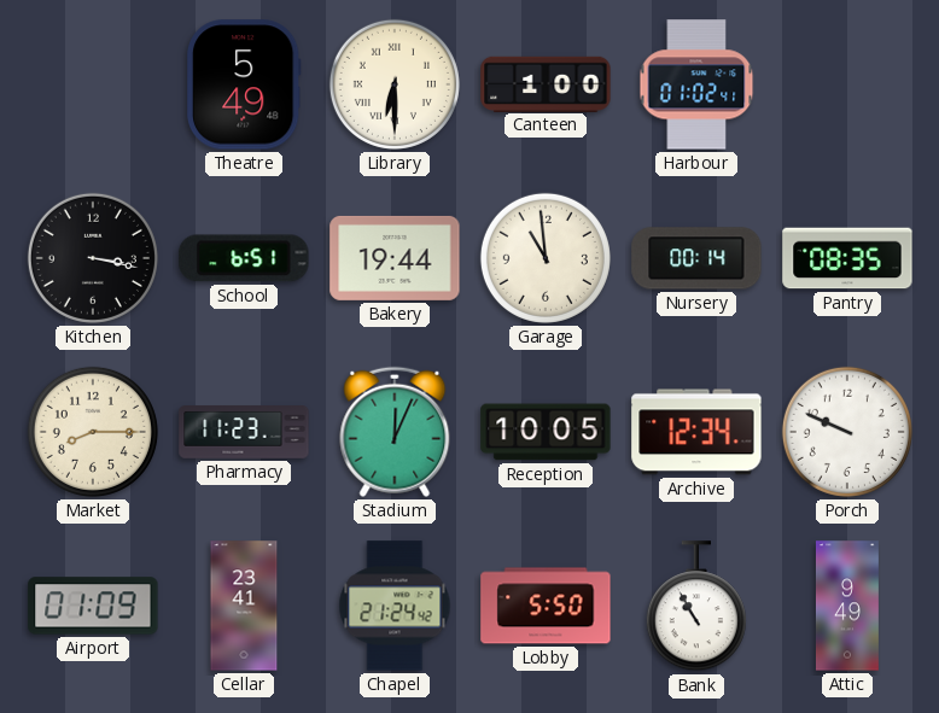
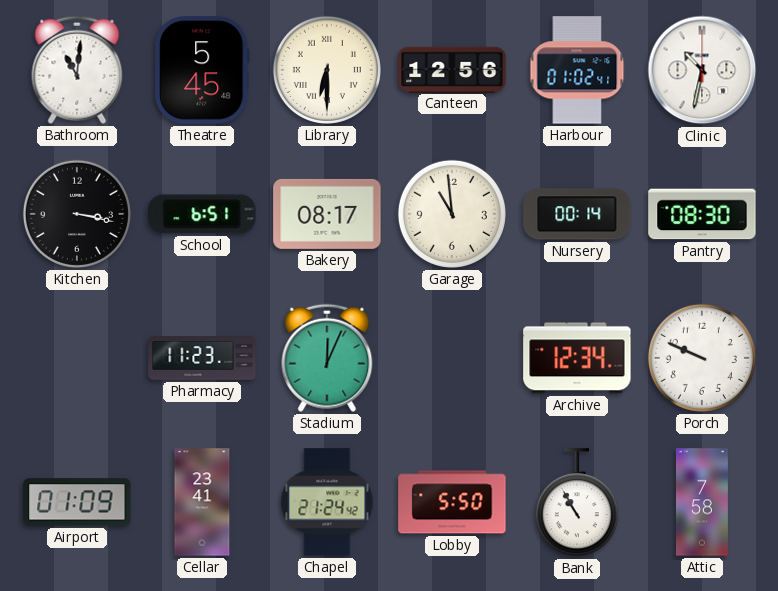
Bathroom: none -> 11:01 (77, 70)
Theatre: 5:49 -> 5:45 (202, 70)
Canteen: 1:00 -> 12:56 (452, 69)
Clinic: none -> 10:32 (702, 70)
Bakery: 19:44 -> 08:17 (327, 214)
Pantry: 08:35 -> 08:30 (702, 214)
Market: 8:15 -> none (93, 432)
Reception: 10:05 -> none (546, 432)
Attic: 9:49 -> 7:58 (702, 502)
